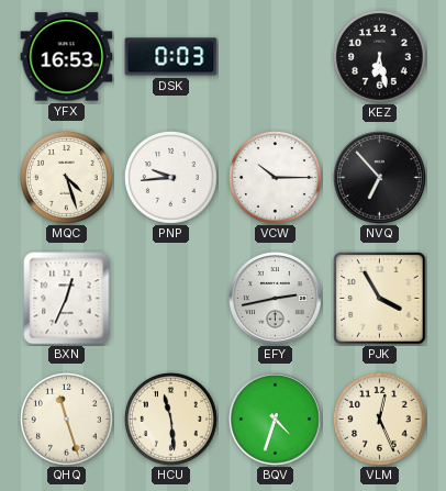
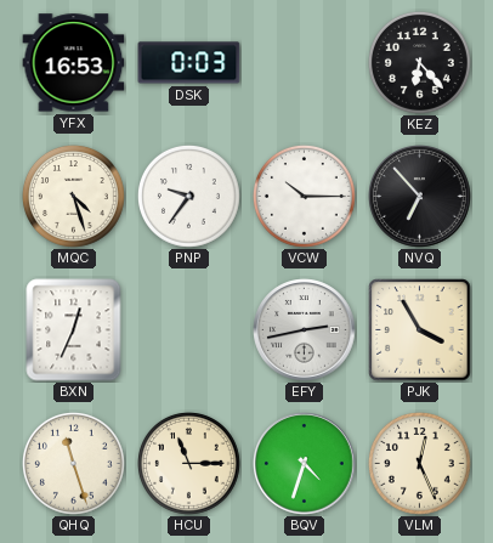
KEZ: 6:28 -> 6:23 (420, 63)
PNP: 9:44 -> 9:36 (189, 197)
HCU: 11:29 -> 11:15 (189, 464)
